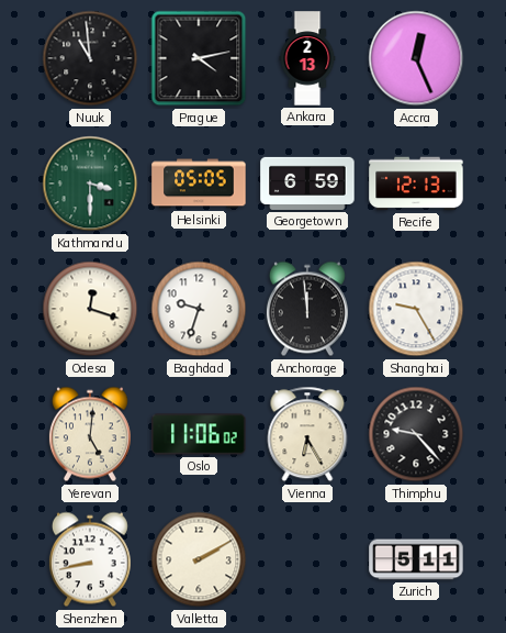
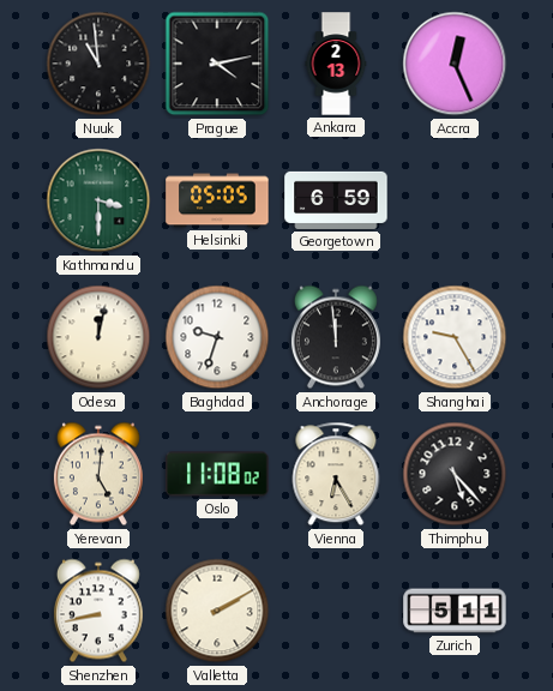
Recife: 12:13 -> none (416, 184)
Odesa: 12:18 -> 12:02 (98, 337)
Oslo: 11:06 -> 11:08 (217, 474)
Thimphu: 9:23 -> 5:23 (455, 474)
